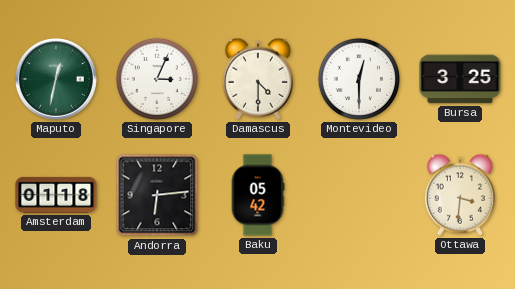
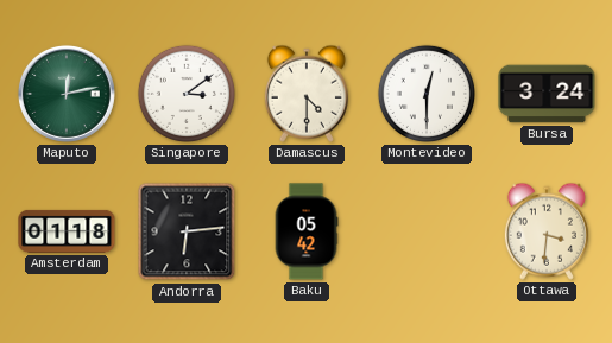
Maputo: 12:32 -> 12:13 (67, 94)
Singapore: 3:04 -> 3:09 (187, 94)
Bursa: 3:25 -> 3:24 (547, 94)
